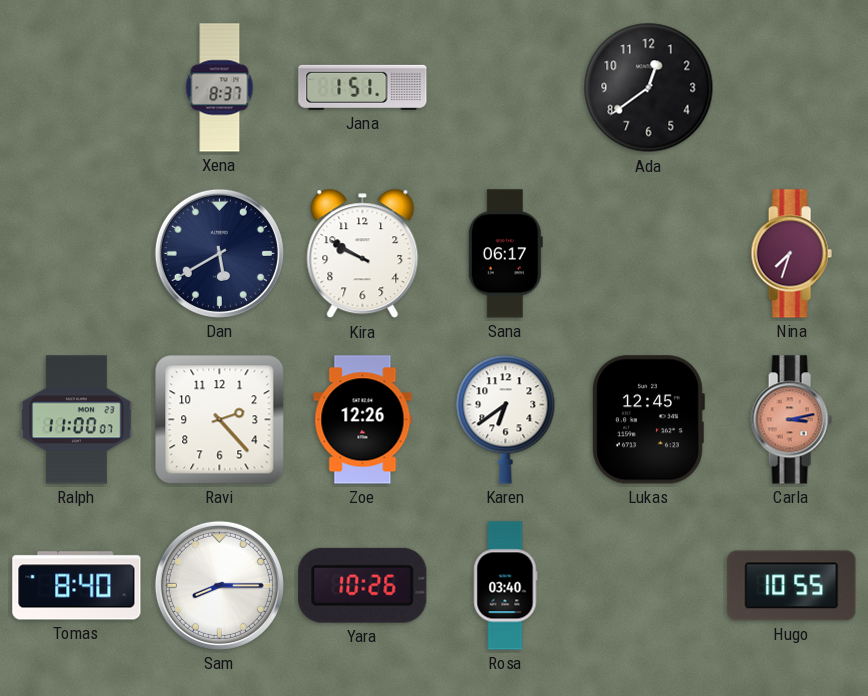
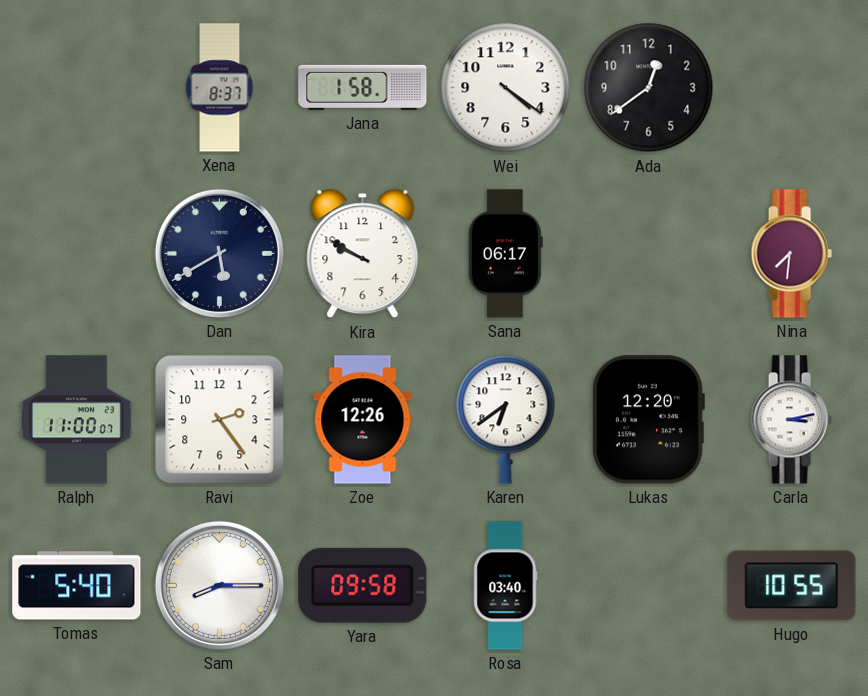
Jana: 1:51 -> 1:58 (363, 87)
Wei: none -> 4:21 (506, 88)
Nina: 7:33 -> 7:31 (791, 254)
Ravi: 2:23 -> 2:24 (220, 420)
Lukas: 12:45 -> 12:20 (648, 420)
Carla dial: salmon -> white (791, 420)
Tomas: 8:40 -> 5:40 (77, 586)
Yara: 10:26 -> 09:58 (363, 585)
